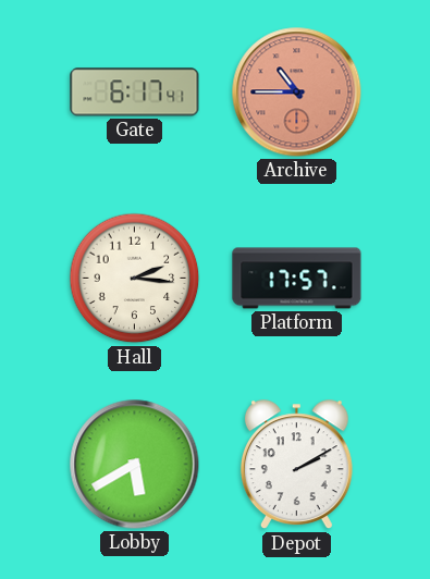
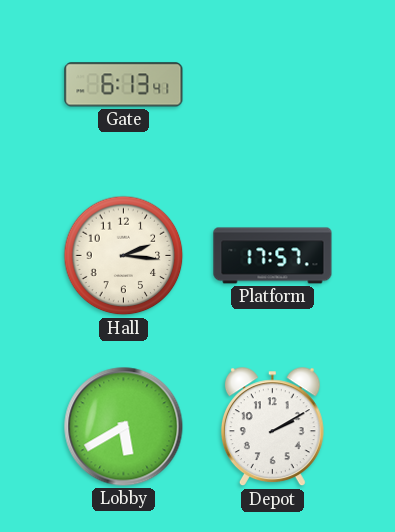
Gate: 6:17 -> 6:13 (124, 85)
Archive: 10:45 -> none (297, 93)
